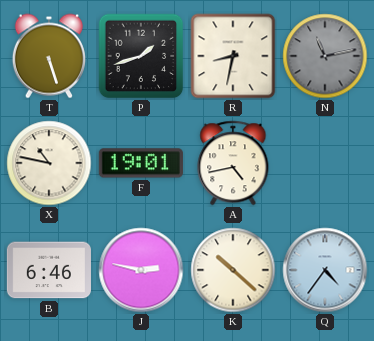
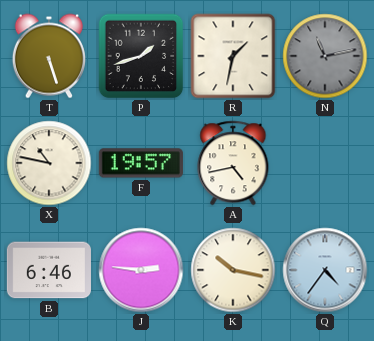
R: 8:32 -> 1:32 (233, 56)
F: 19:01 -> 19:57 (141, 163)
J: 2:47 -> 2:46 (141, 270)
K: 10:22 -> 10:17 (233, 270)
